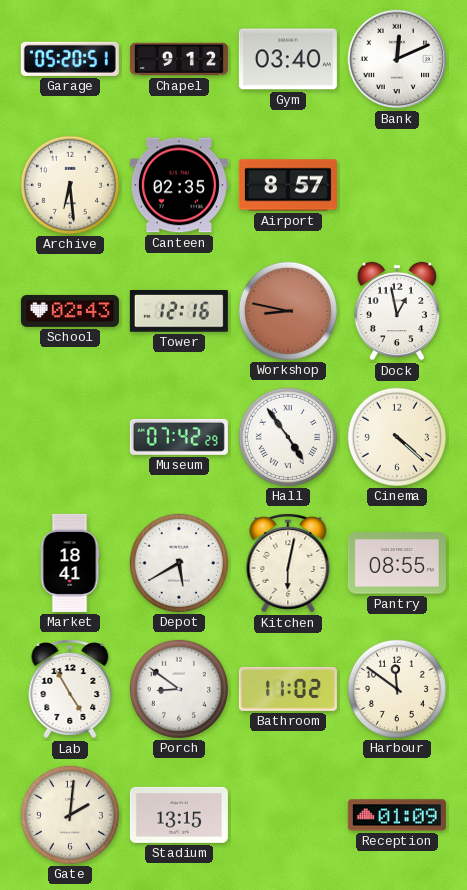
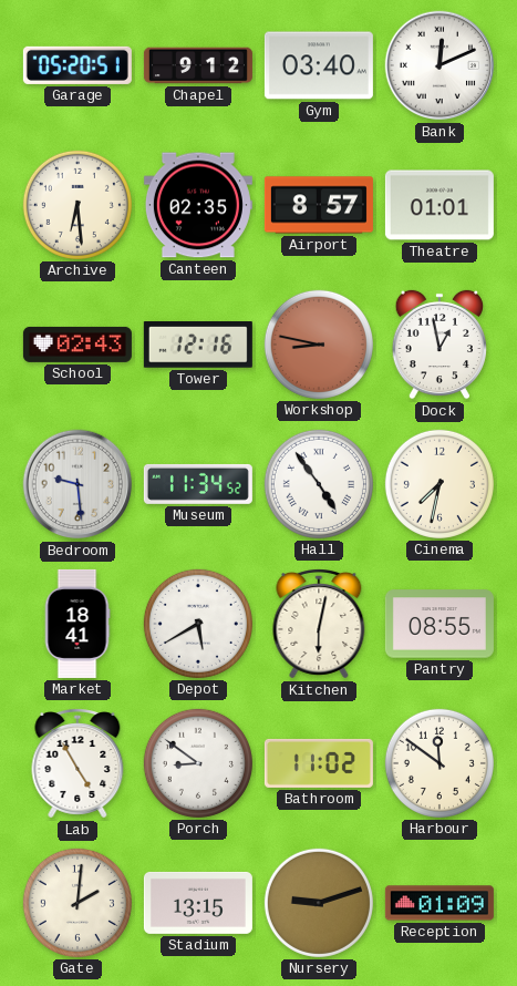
Theatre: none -> 01:01 (440, 205)
Bedroom: none -> 9:29 (77, 484)
Museum: 07:42 -> 11:34 (198, 484)
Cinema: 4:22 -> 7:32 (440, 484)
Nursery: none -> 9:12 (319, 903)
